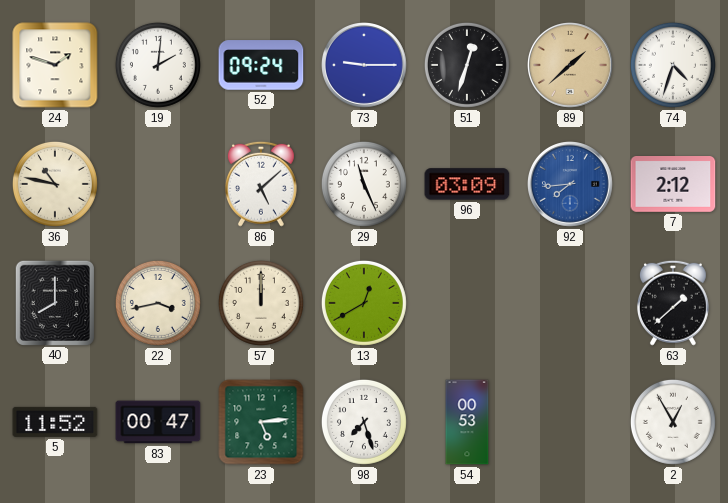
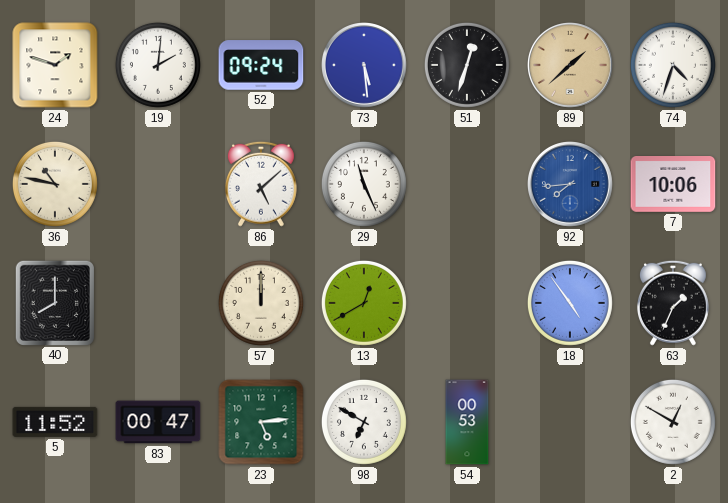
73: 9:15 -> 5:29 (365, 66)
96: 03:09 -> none (467, 184)
7: 2:12 -> 10:06 (673, 185)
22: 3:43 -> none (158, 303)
18: none -> 4:54 (570, 303)
63: 1:38 -> 1:34 (673, 303)
98: 7:27 -> 6:50 (364, 422)
2: 12:55 -> 12:50 (673, 422)
